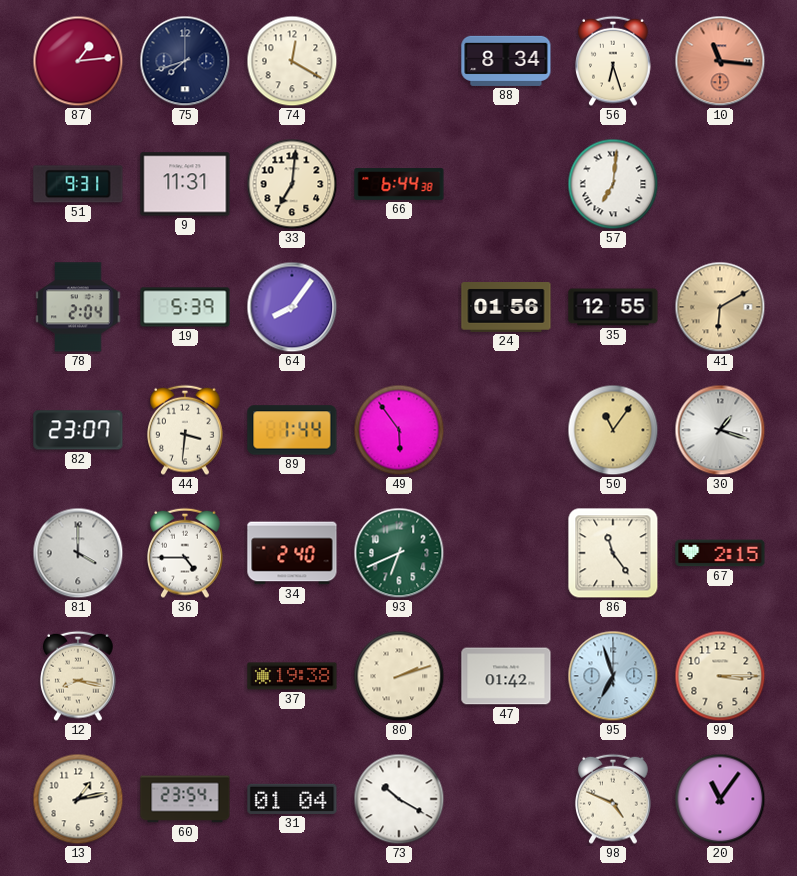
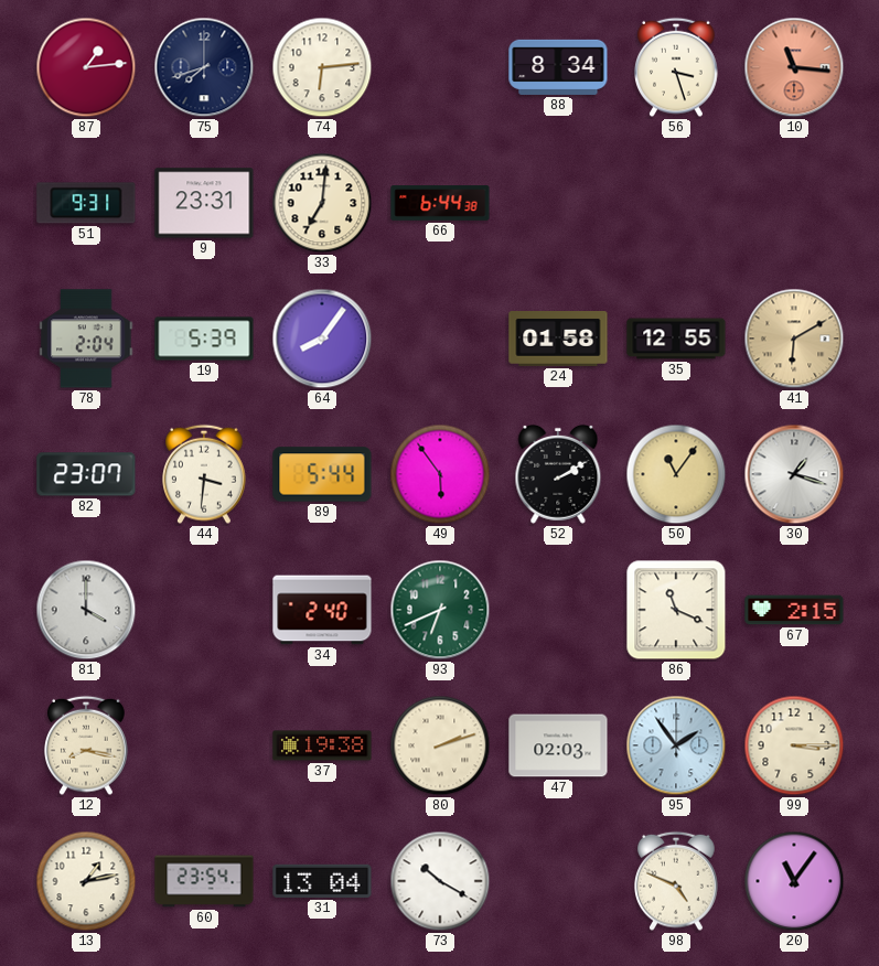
74: 12:20 -> 6:14 (322, 67)
56: 6:27 -> 3:27 (677, 67)
9: 11:31 -> 23:31 (204, 203)
57: 7:01 -> none (613, 184)
24: 01:56 -> 01:58 (558, 340)
89: 1:44 -> 5:44 (322, 474)
52: none -> 2:10 (558, 474)
36: 4:45 -> none (186, 553)
86: 11:24 -> 11:19 (676, 610)
47: 01:42 -> 02:03 (558, 745)
95: 6:57 -> 1:54 (676, 745)
31: 01:04 -> 13:04 (322, 881)
